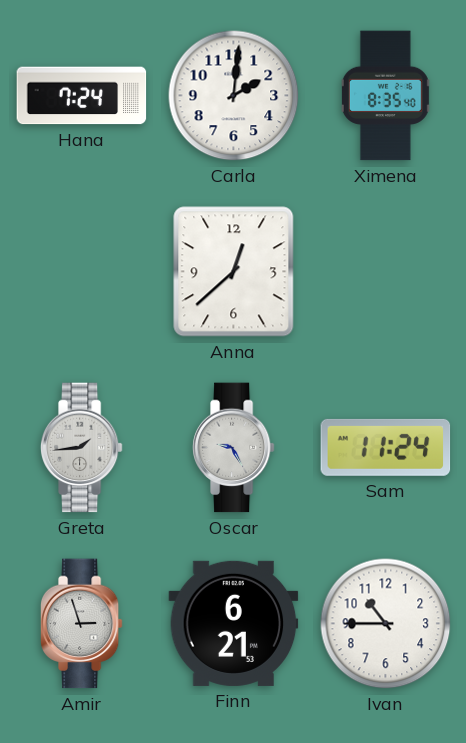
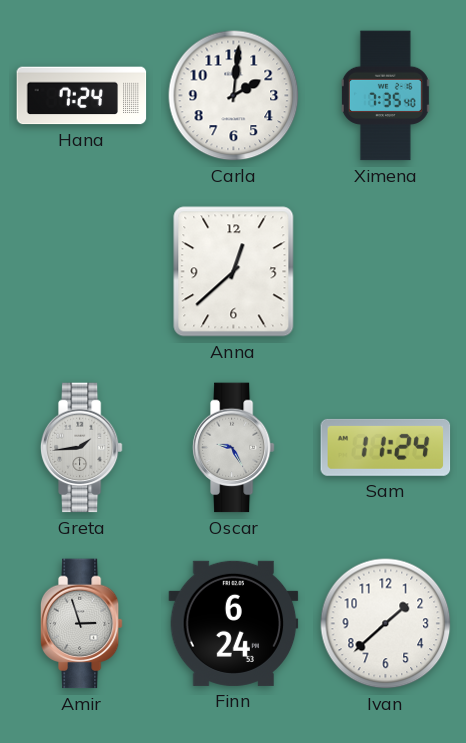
Ximena: 8:35 -> 7:35 (385, 96)
Finn: 6:21 -> 6:24 (234, 623)
Ivan: 10:45 -> 1:38 (386, 624)
